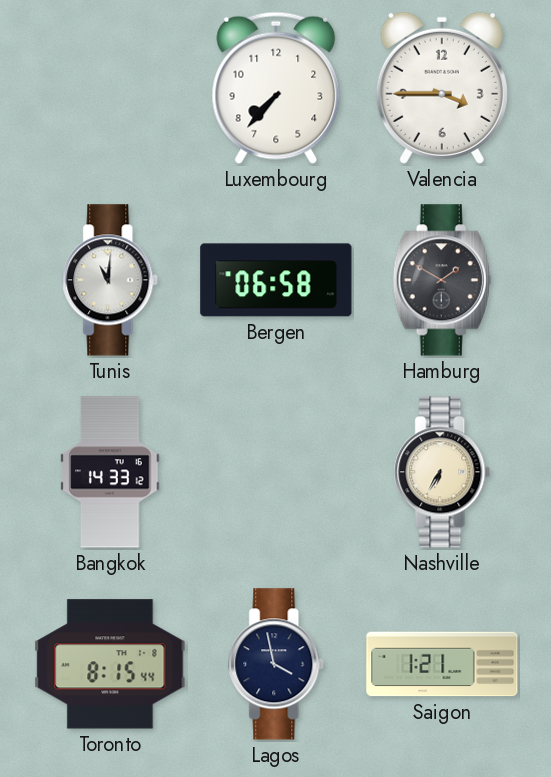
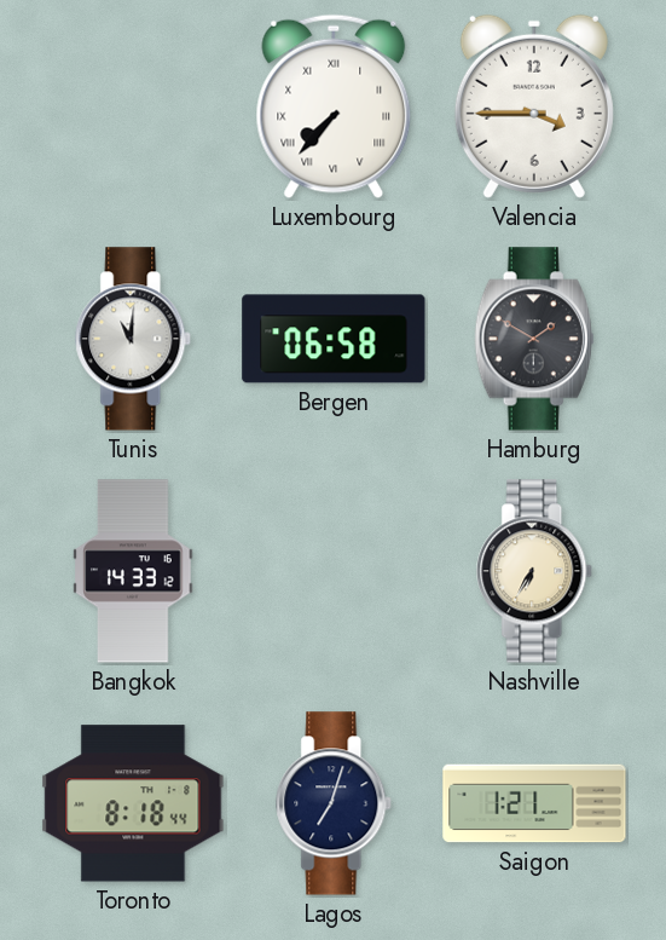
Luxembourg numerals: Arabic -> Roman (334, 106)
Toronto: 8:15 -> 8:18 (133, 803)
Lagos: 3:58 -> 7:03 (335, 803)
